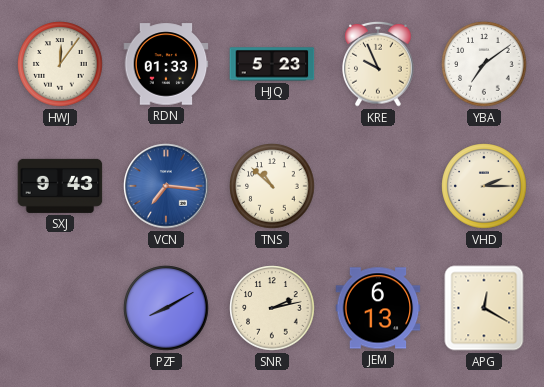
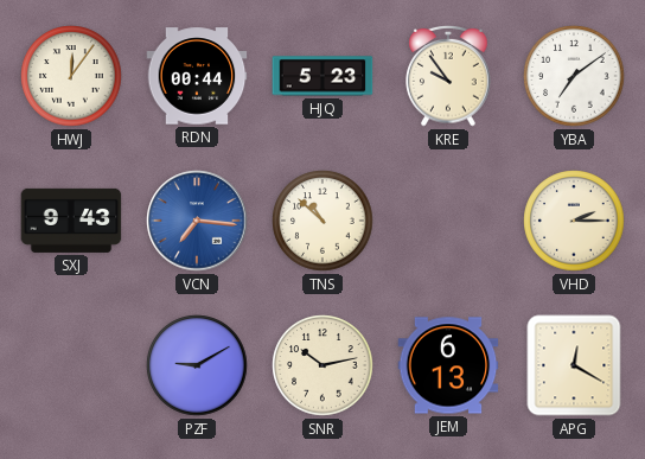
RDN: 01:33 -> 00:44 (197, 76)
KRE: 9:56 -> 9:54 (448, 76)
PZF: 8:10 -> 9:10 (197, 365)
SNR: 2:13 -> 10:13 (322, 365)
